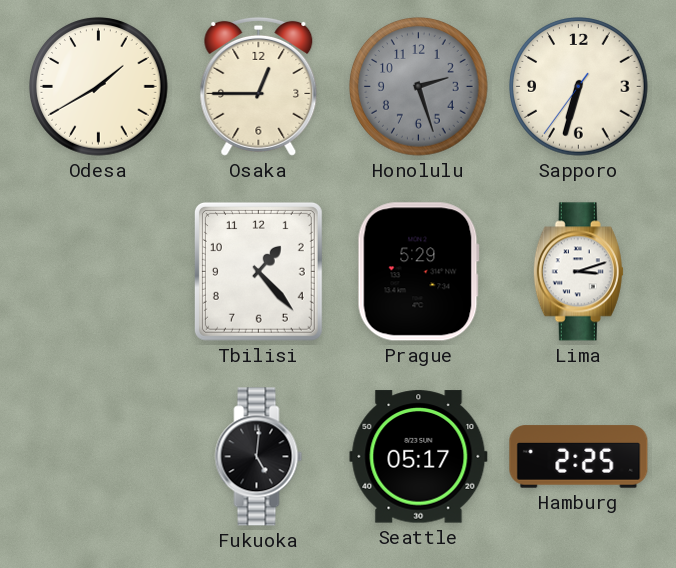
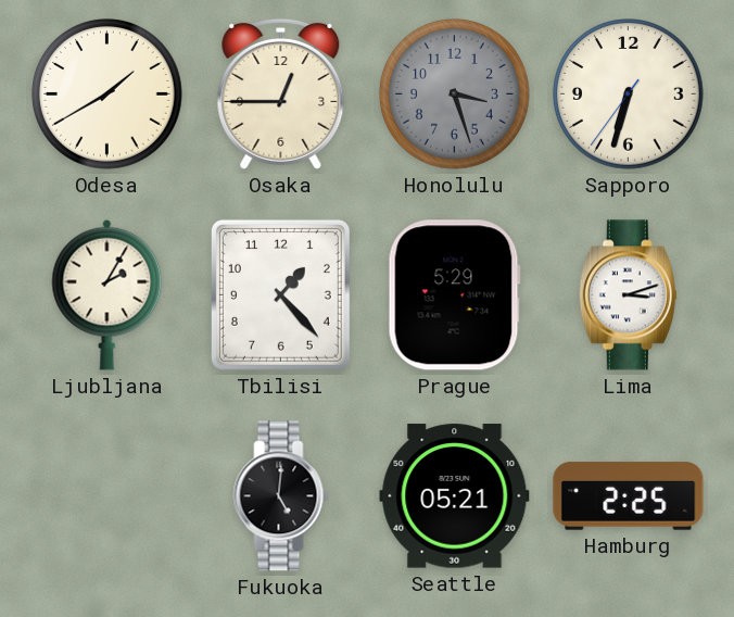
Honolulu: 2:27 -> 3:27 (455, 95)
Ljubljana: none -> 2:05 (107, 294)
Seattle: 05:17 -> 05:21 (455, 496)
